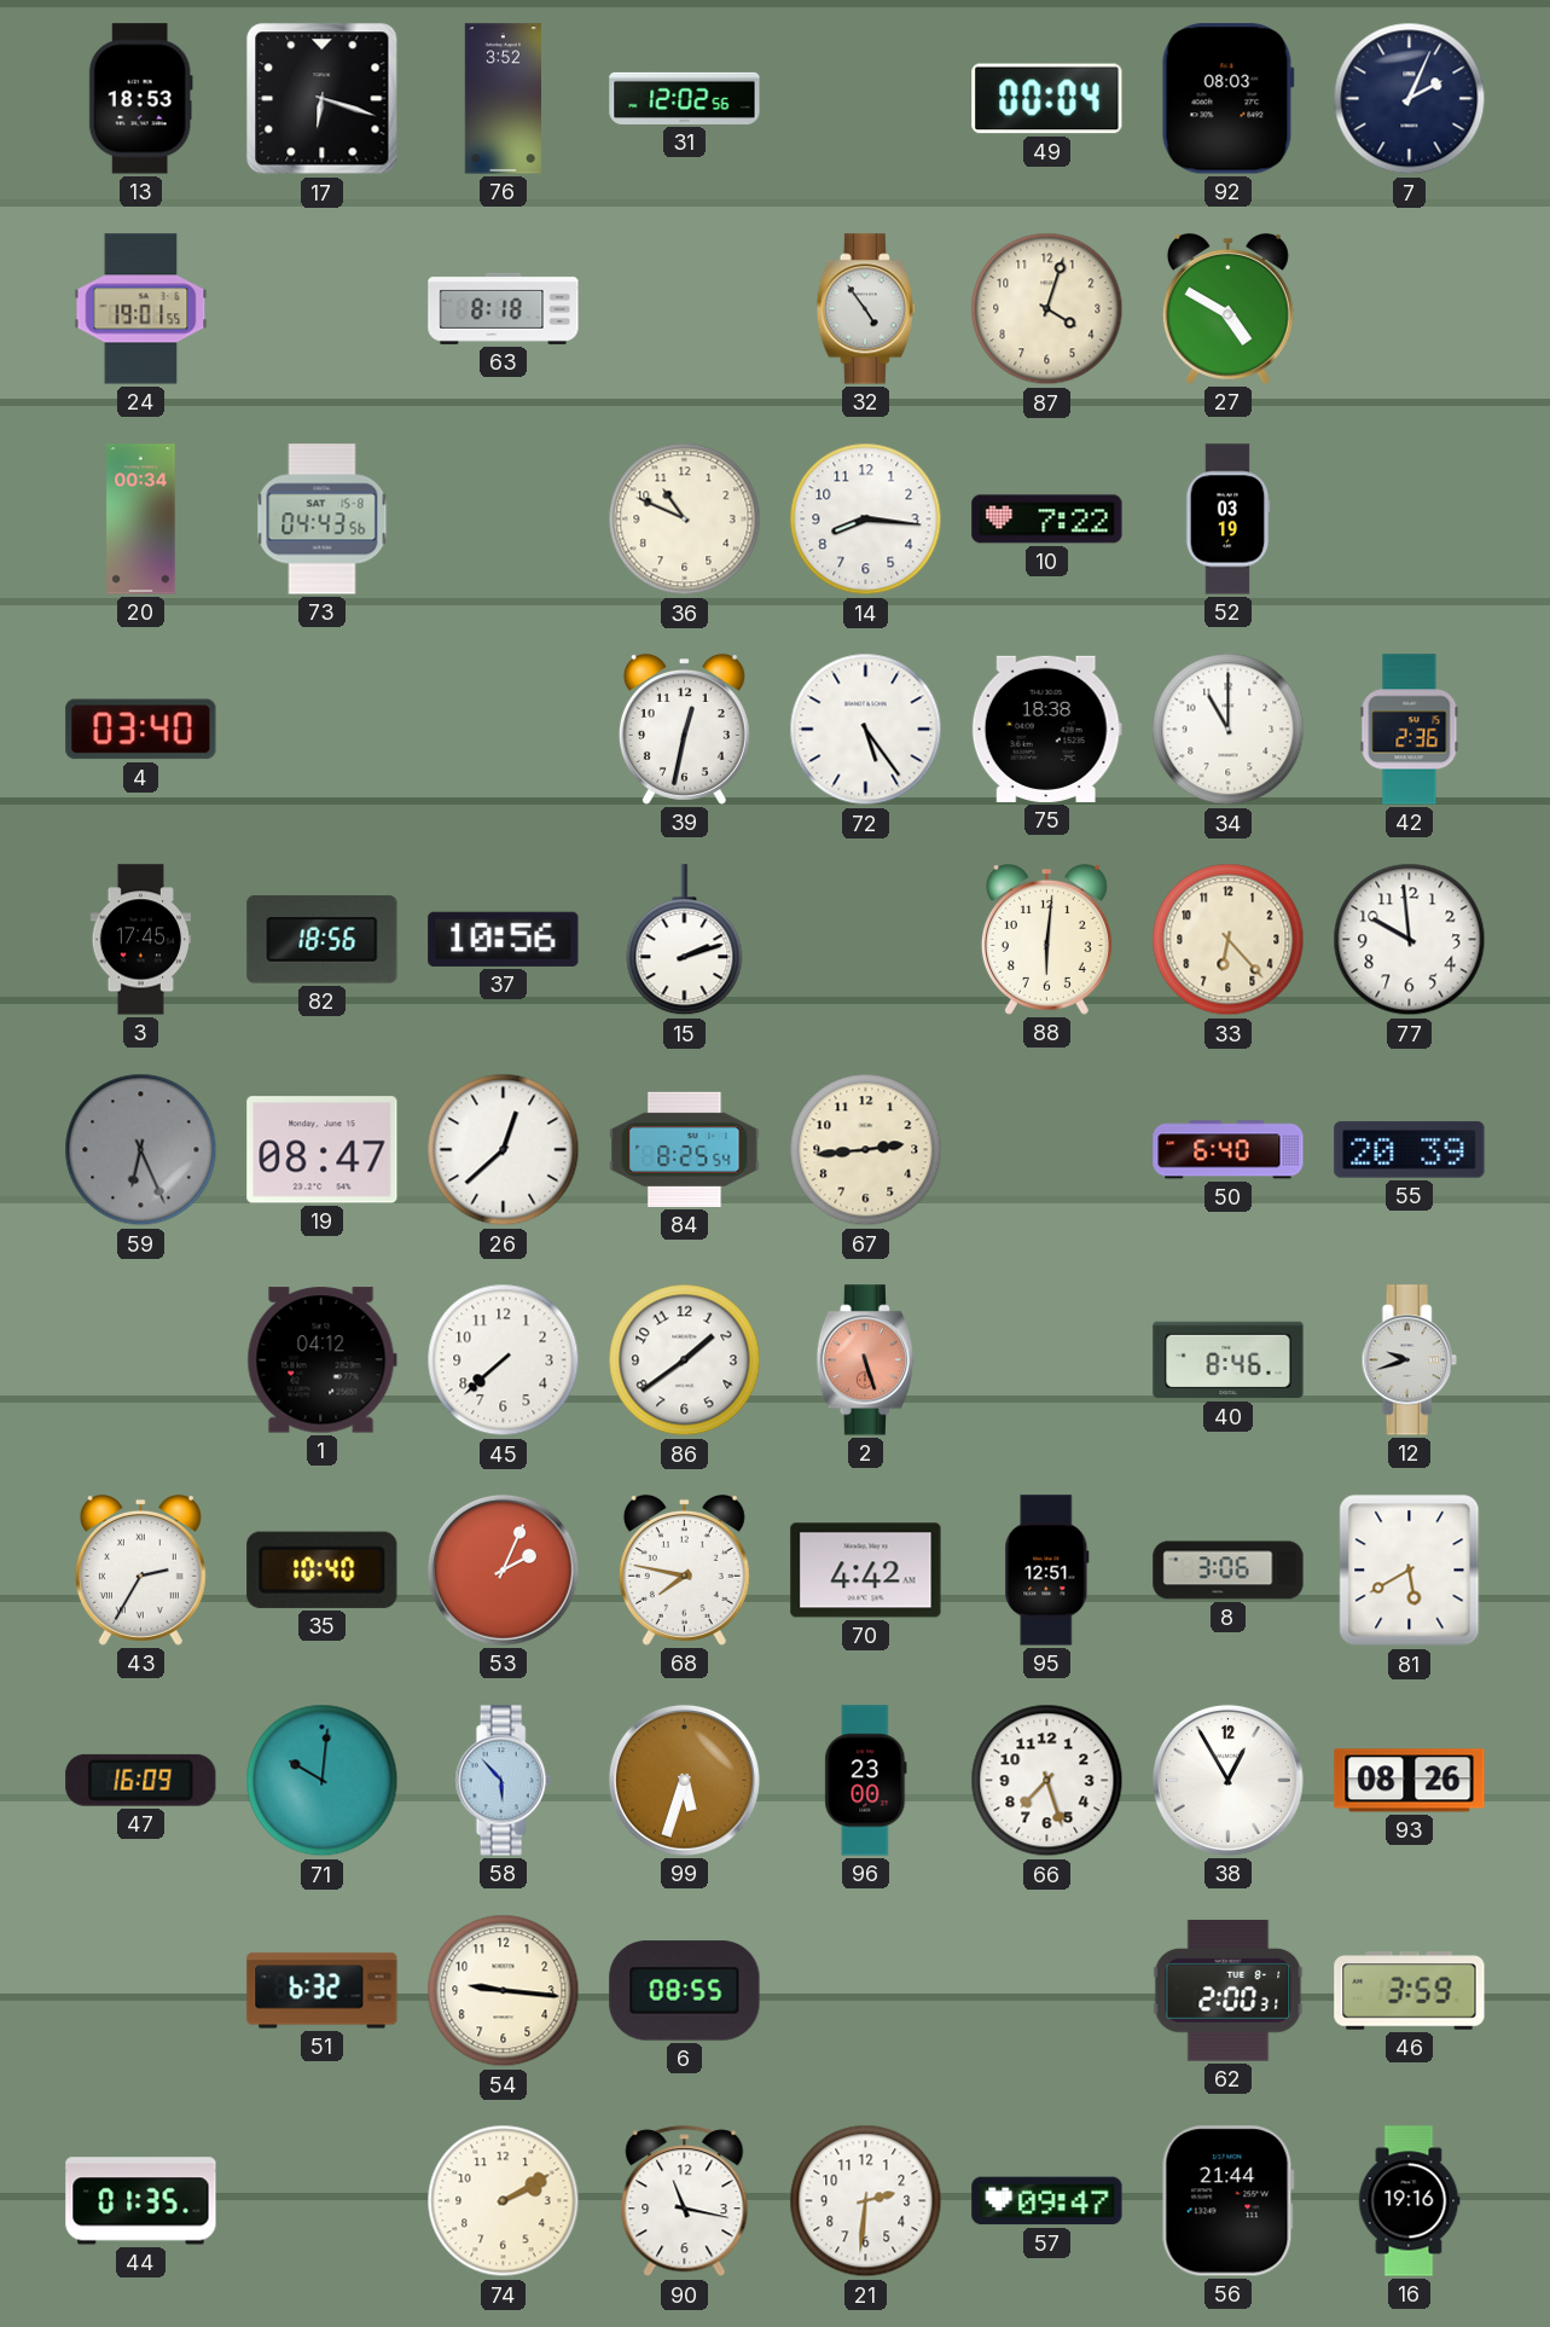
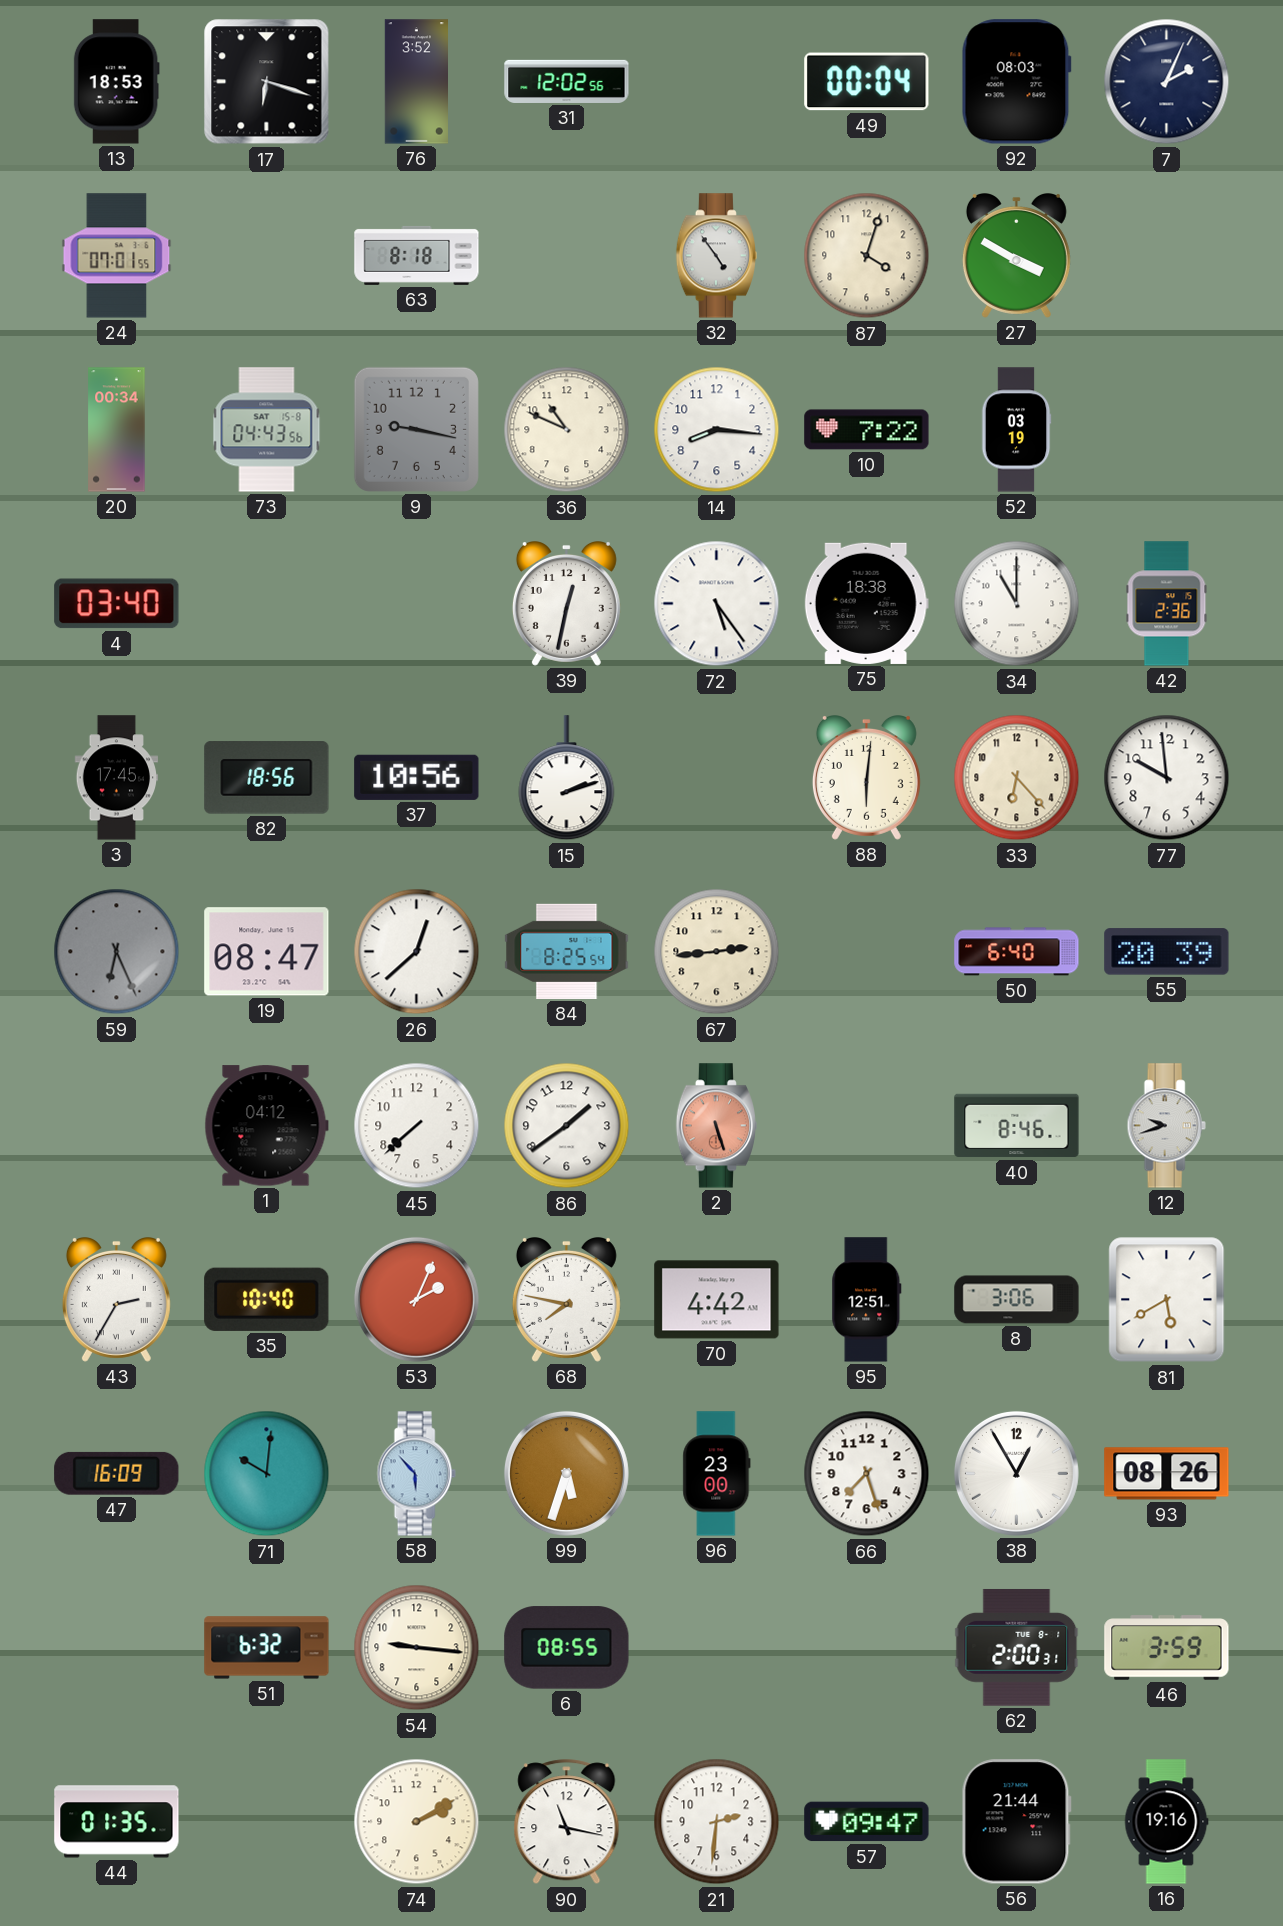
24: 19:01 -> 07:01 (117, 256)
27: 4:50 -> 3:50 (1016, 256)
9: none -> 9:17 (416, 429)
